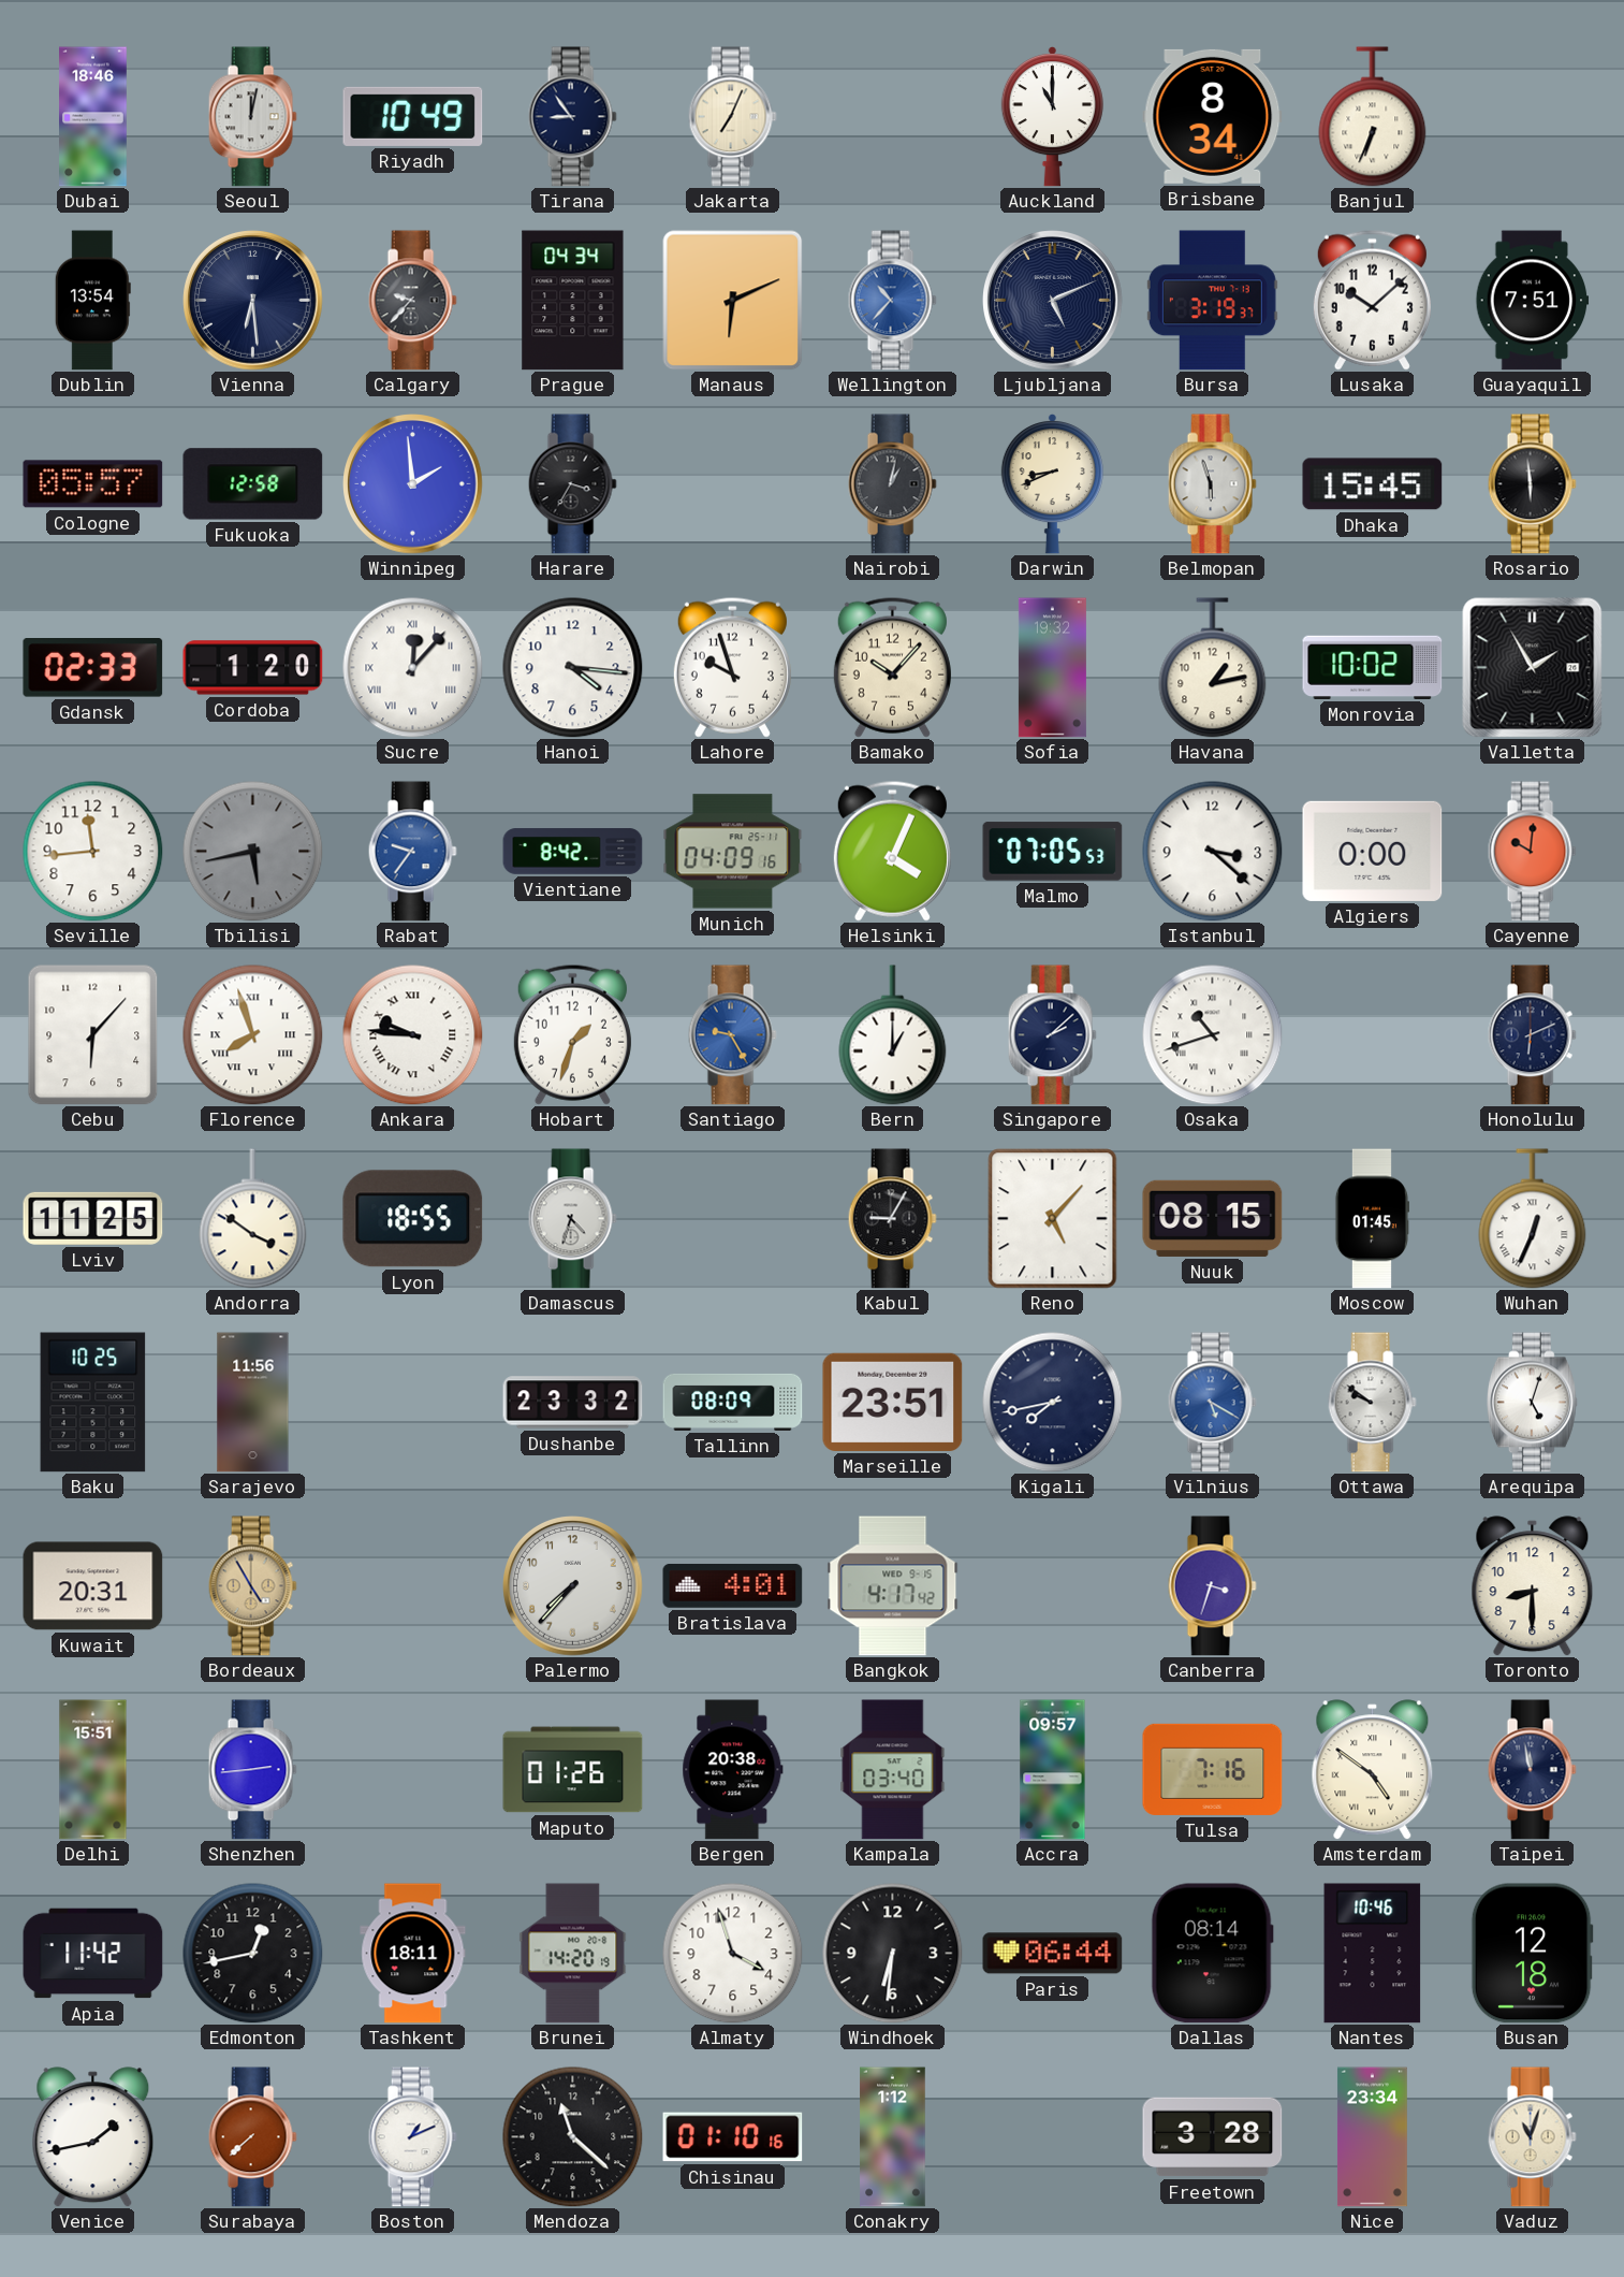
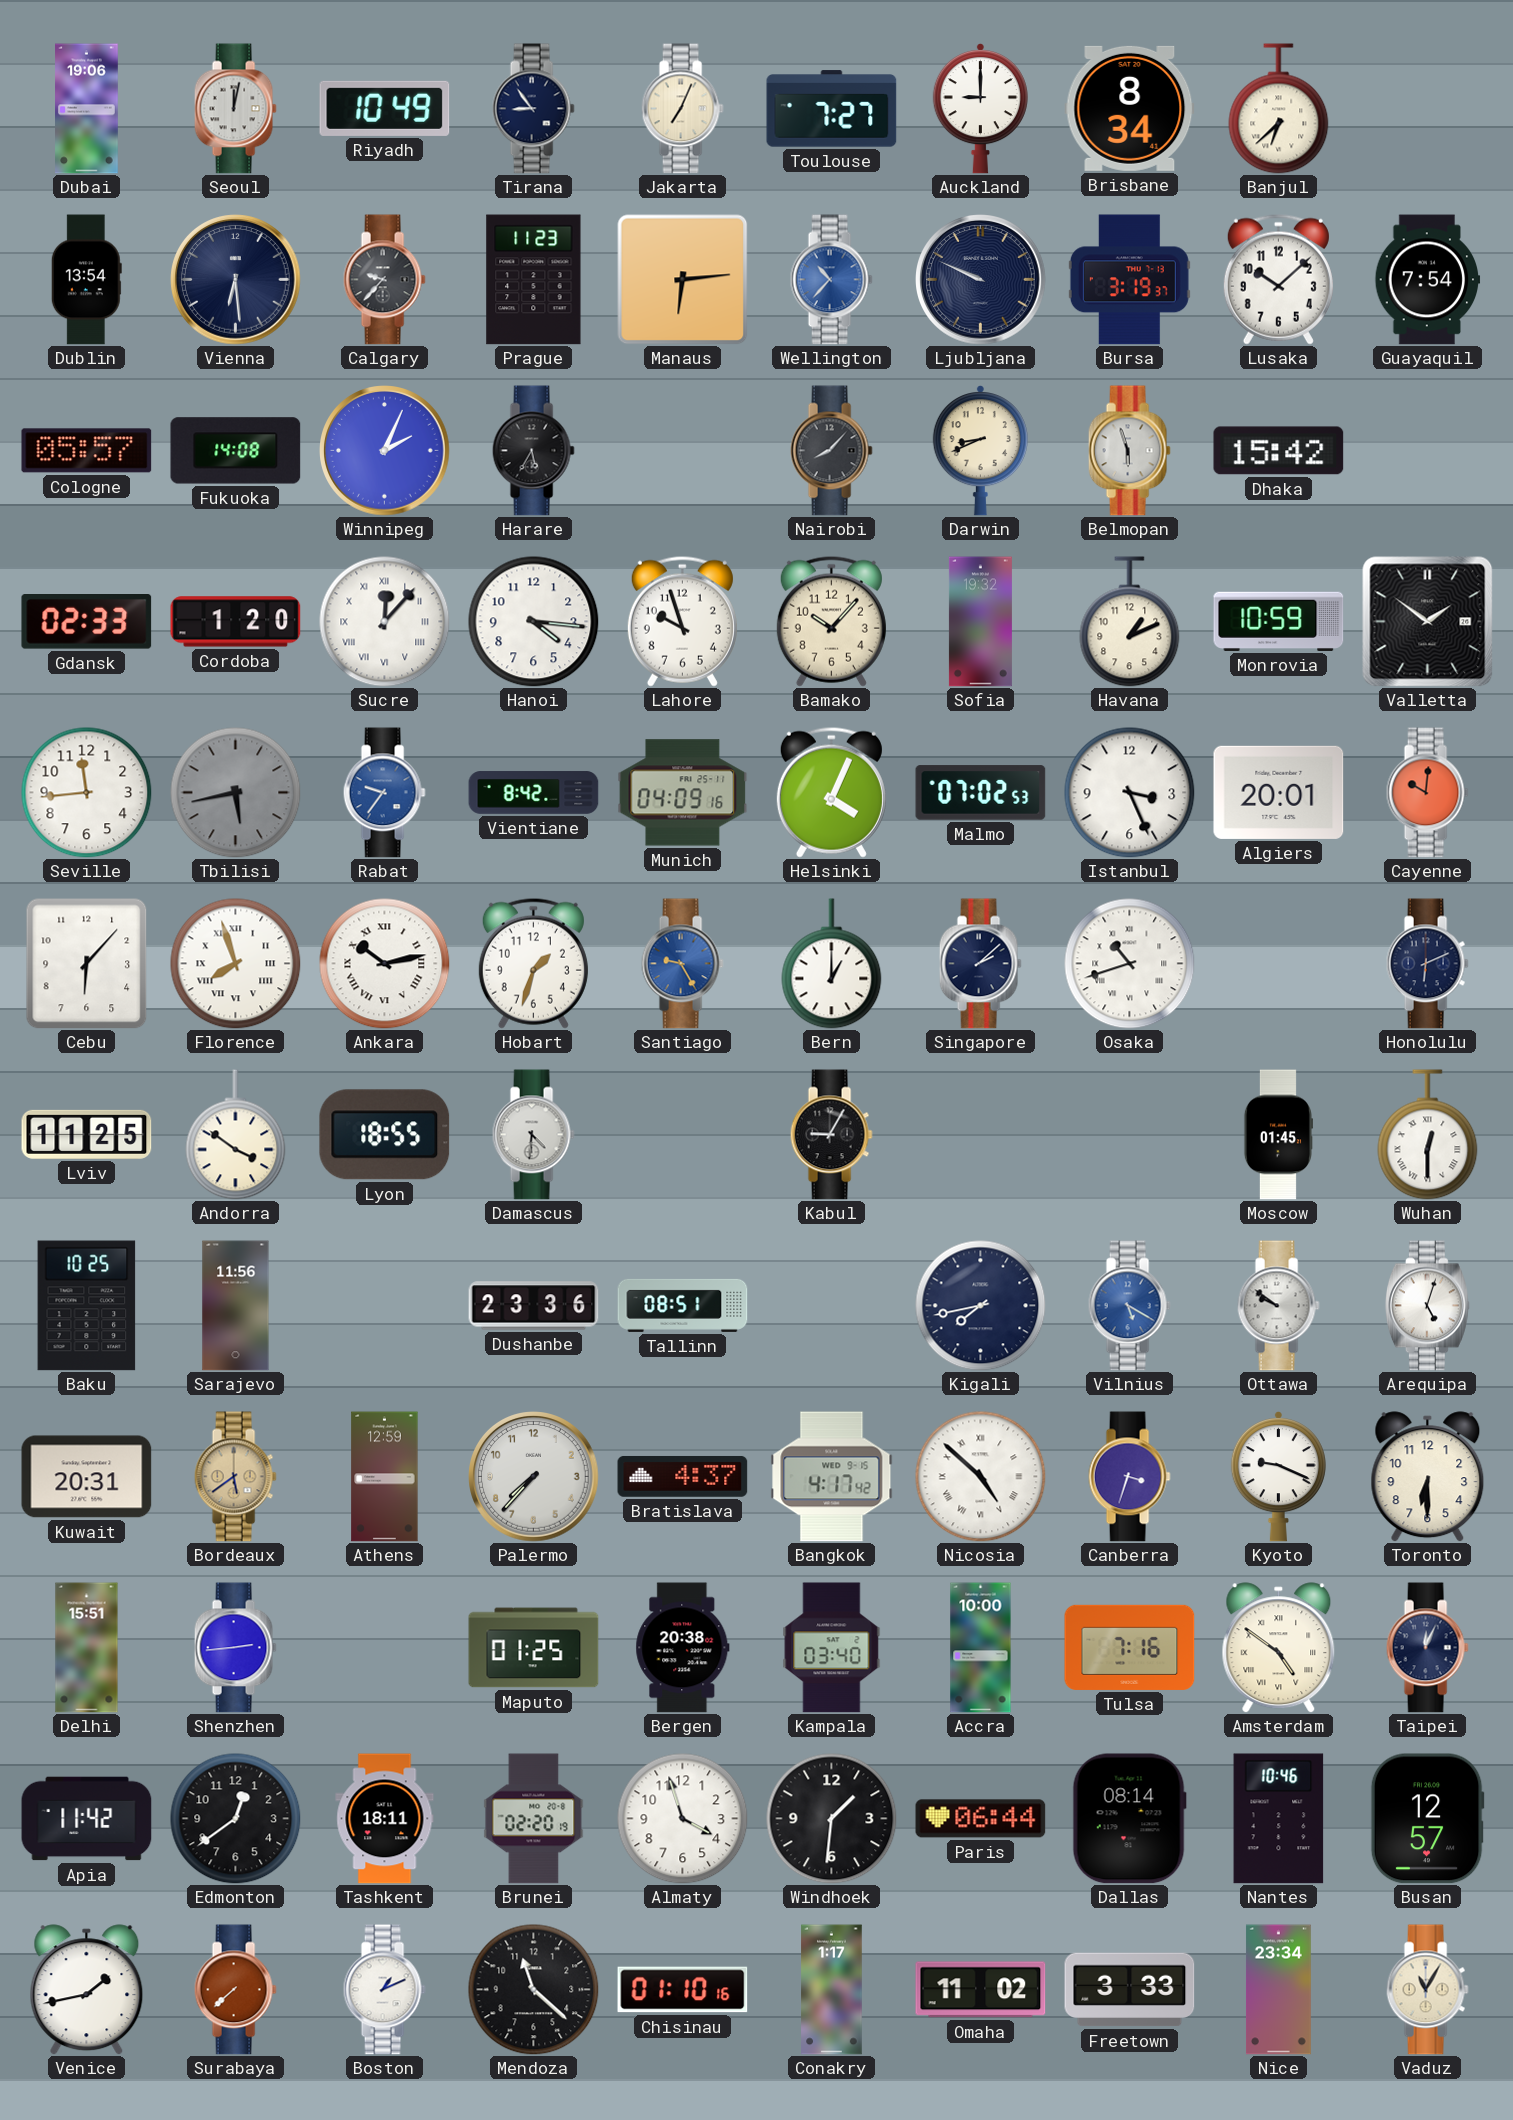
Dubai: 18:46 -> 19:06 (87, 109)
Toulouse: none -> 7:27 (832, 109)
Auckland: 11:00 -> 9:00 (980, 109)
Banjul: 6:34 -> 6:38 (1279, 109)
Prague: 04:34 -> 11:23 (534, 280)
Manaus: 6:11 -> 6:14 (682, 279)
Ljubljana: 5:11 -> 9:49 (981, 280)
Guayaquil: 7:51 -> 7:54 (1428, 280)
Fukuoka: 12:58 -> 14:08 (236, 451)
Winnipeg: 1:59 -> 2:04 (385, 451)
Harare: 3:35 -> 5:35 (533, 451)
Nairobi: 1:02 -> 8:07 (831, 451)
Dhaka: 15:45 -> 15:42 (1279, 451)
Rosario: 5:59 -> none (1532, 484)
Havana: 1:13 -> 1:11 (1130, 622)
Monrovia: 10:02 -> 10:59 (1279, 621)
Valletta: 1:55 -> 1:51 (1428, 622)
Malmo: 07:05 -> 07:02 (981, 793)
Istanbul: 3:22 -> 3:26 (1130, 793)
Algiers: 0:00 -> 20:01 (1279, 792)
Ankara: 9:46 -> 10:13 (385, 964)
Damascus: 4:33 -> 4:31 (533, 1135)
Reno: 5:07 -> none (1053, 1219)
Nuuk: 08:15 -> none (1213, 1218)
Wuhan: 12:34 -> 12:30 (1428, 1135)
Dushanbe: 23:32 -> 23:36 (534, 1306)
Tallinn: 08:09 -> 08:51 (683, 1305)
Marseille: 23:51 -> none (893, 1402)
Bordeaux: 4:55 -> 5:39 (235, 1477)
Athens: none -> 12:59 (385, 1477)
Bratislava: 4:01 -> 4:37 (683, 1476)
Nicosia: none -> 4:52 (981, 1477)
Kyoto: none -> 9:19 (1278, 1477)
Toronto: 8:30 -> 6:30 (1428, 1477)
Maputo: 01:26 -> 01:25 (534, 1648)
Accra: 09:57 -> 10:00 (981, 1648)
Taipei: 11:58 -> 12:04 (1427, 1648)
Edmonton: 12:43 -> 12:39 (236, 1819)
Brunei: 14:20 -> 02:20 (534, 1819)
Windhoek: 6:31 -> 1:31 (832, 1819)
Busan: 12:18 -> 12:57 (1427, 1819)
Conakry: 1:12 -> 1:17 (832, 1990)
Omaha: none -> 11:02 (981, 1990)
Freetown: 3:28 -> 3:33 (1130, 1990)
Vaduz: 11:03 -> 11:05 (1427, 1990)
